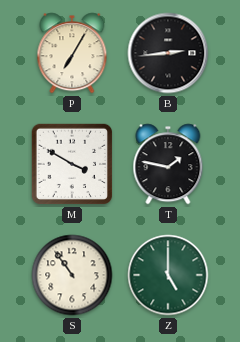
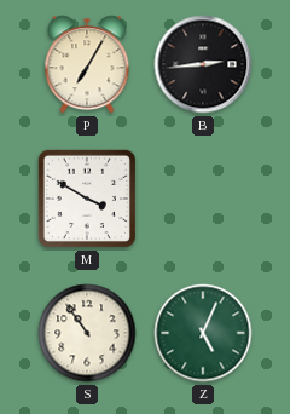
T: 1:47 -> none (168, 164)
Z: 5:00 -> 5:04 (203, 333)
